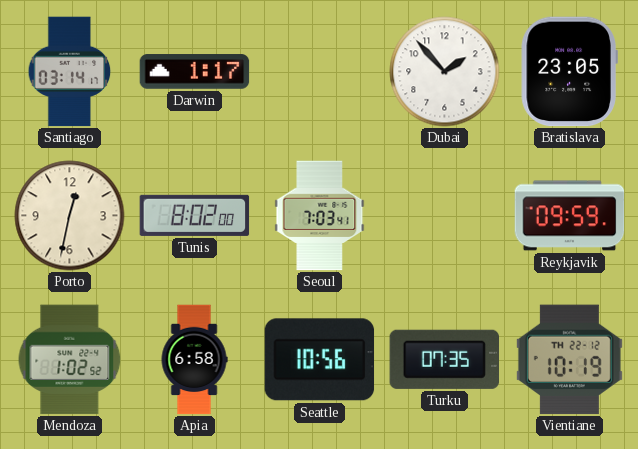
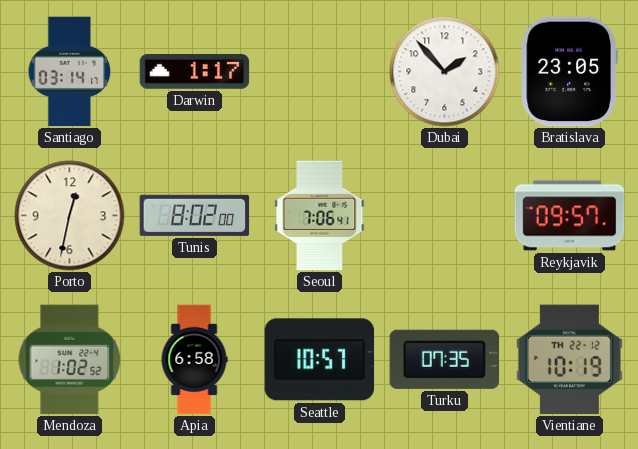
Seoul: 7:03 -> 7:06 (320, 216)
Reykjavik: 09:59 -> 09:57 (570, 216)
Seattle: 10:56 -> 10:57 (320, 360)
